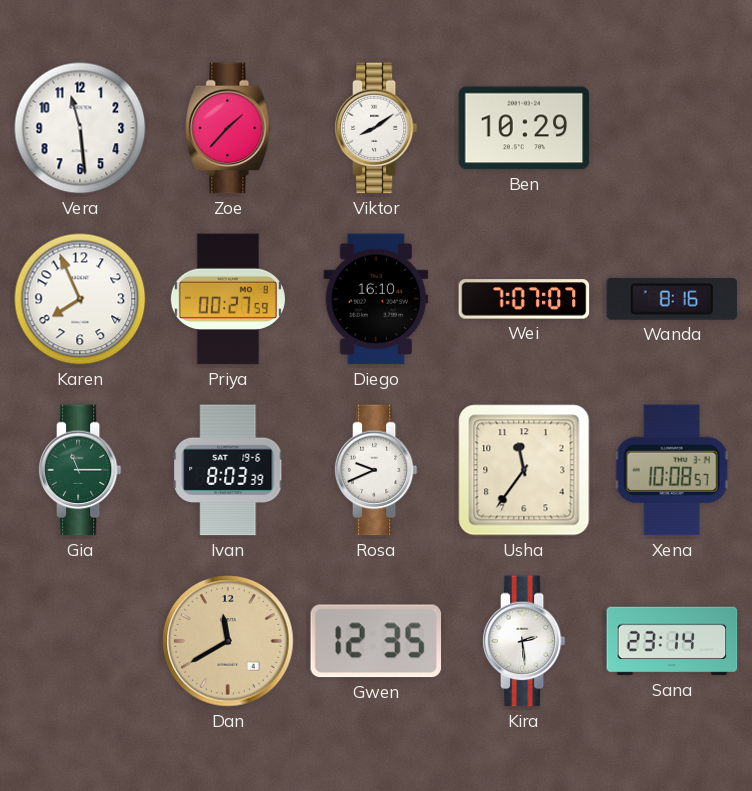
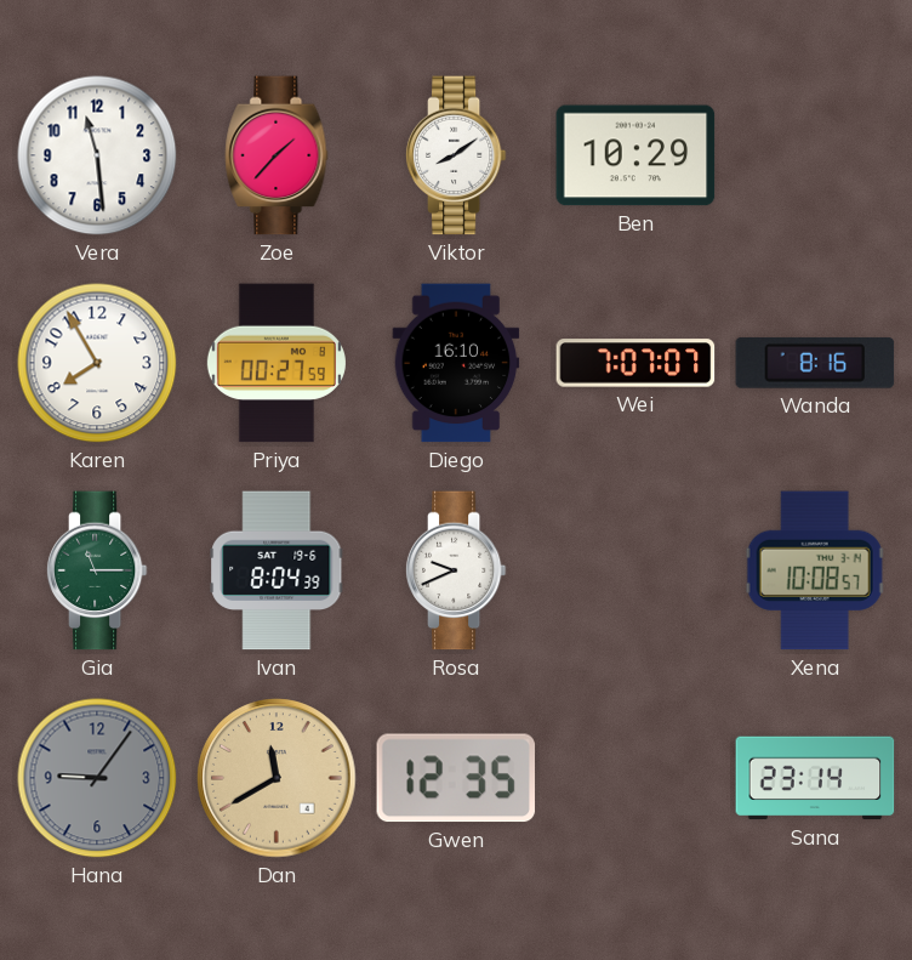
Karen: 7:56 -> 7:55 (97, 363)
Ivan: 8:03 -> 8:04 (277, 570)
Usha: 11:36 -> none (524, 470)
Hana: none -> 9:06 (97, 778)
Kira: 2:29 -> none (524, 641)
